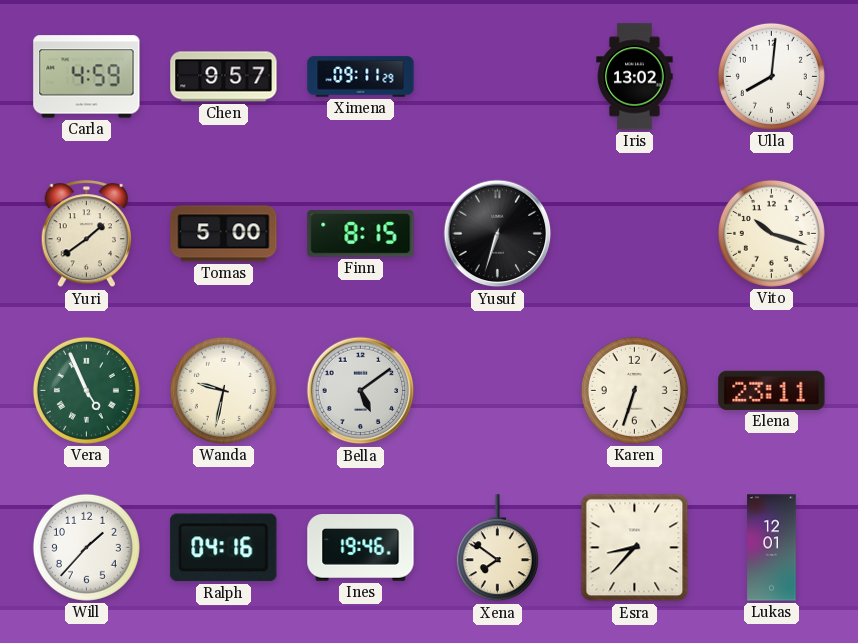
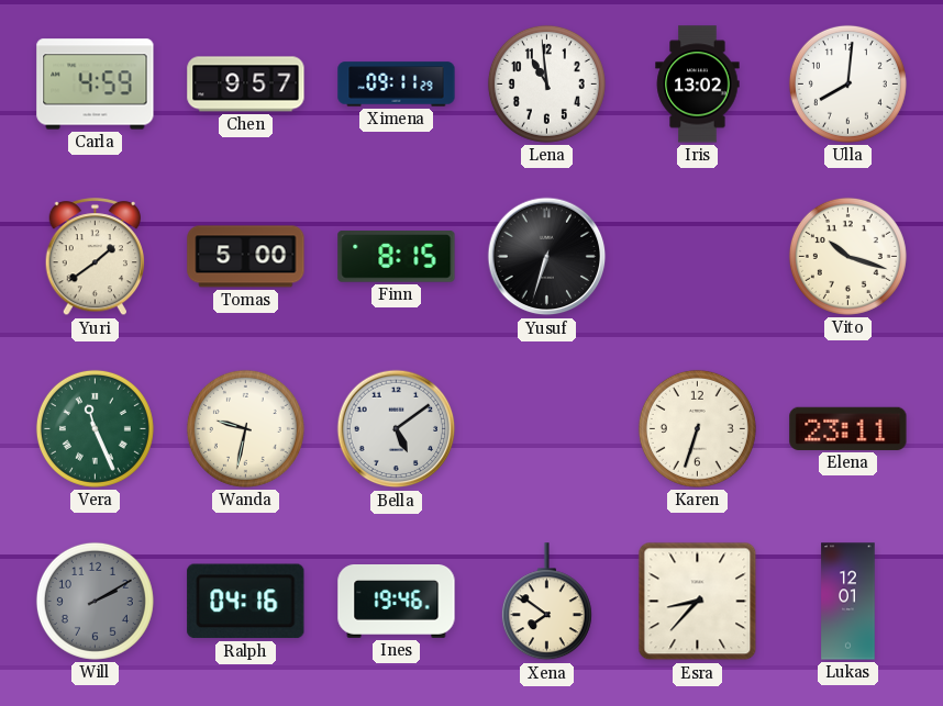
Lena: none -> 10:59 (546, 83)
Vera: 4:56 -> 11:26 (95, 428)
Will: 1:37 -> 2:10 (95, 601)
Will dial: white -> grey (95, 601)
